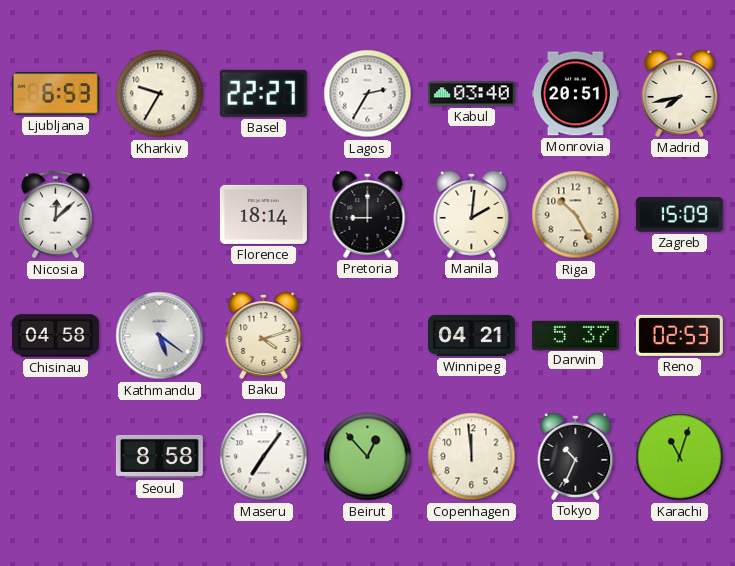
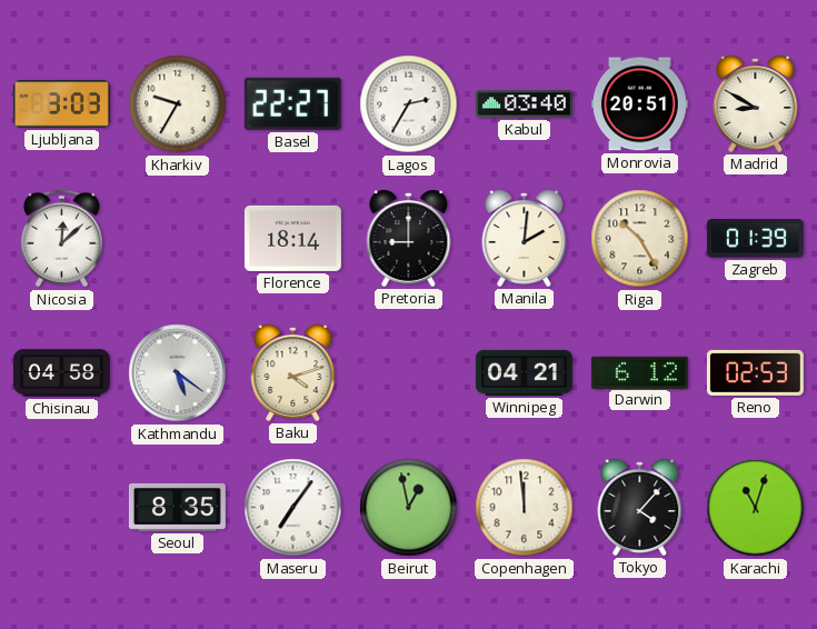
Ljubljana: 6:53 -> 3:03 (61, 104)
Madrid: 7:43 -> 8:50 (756, 104)
Zagreb: 15:09 -> 01:39 (755, 239)
Darwin: 5:37 -> 6:12 (639, 372)
Seoul: 8:58 -> 8:35 (177, 507)
Beirut: 12:53 -> 12:58 (409, 508)
Tokyo: 10:34 -> 4:07 (640, 508)
